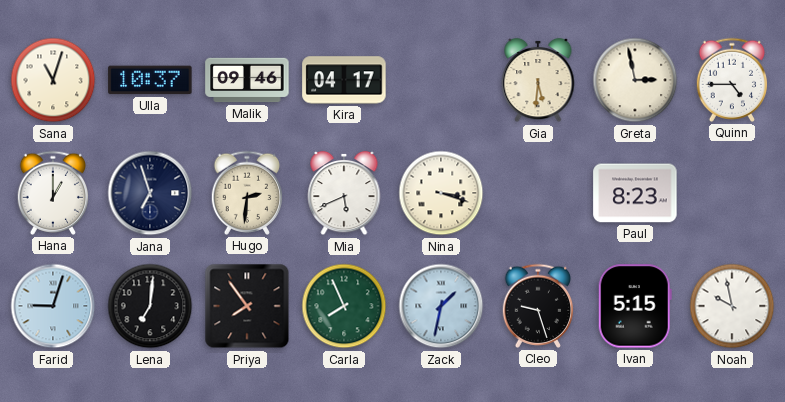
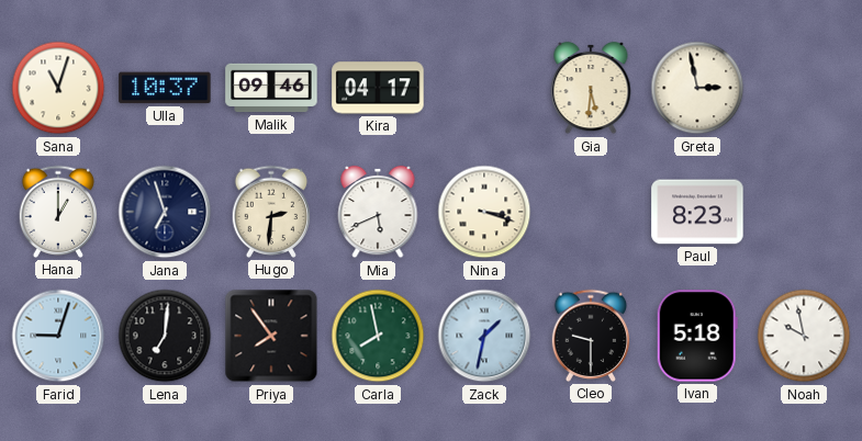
Quinn: 4:45 -> none (732, 80)
Carla: 7:56 -> 7:58 (378, 336)
Cleo: 9:27 -> 9:30 (591, 336)
Ivan: 5:15 -> 5:18 (697, 336)
